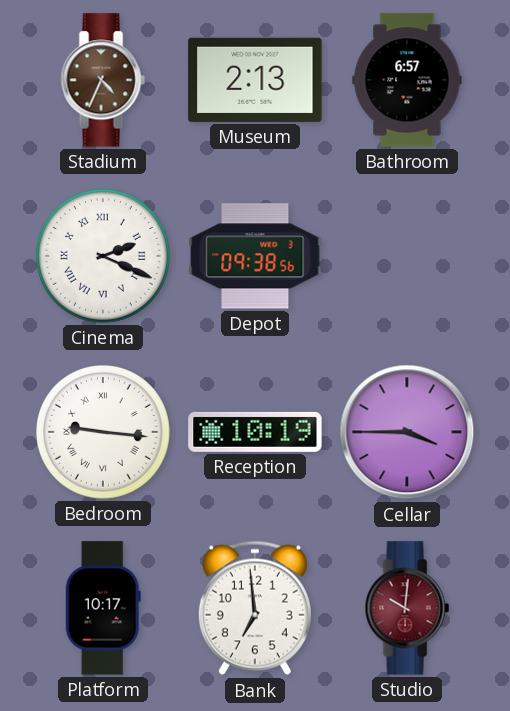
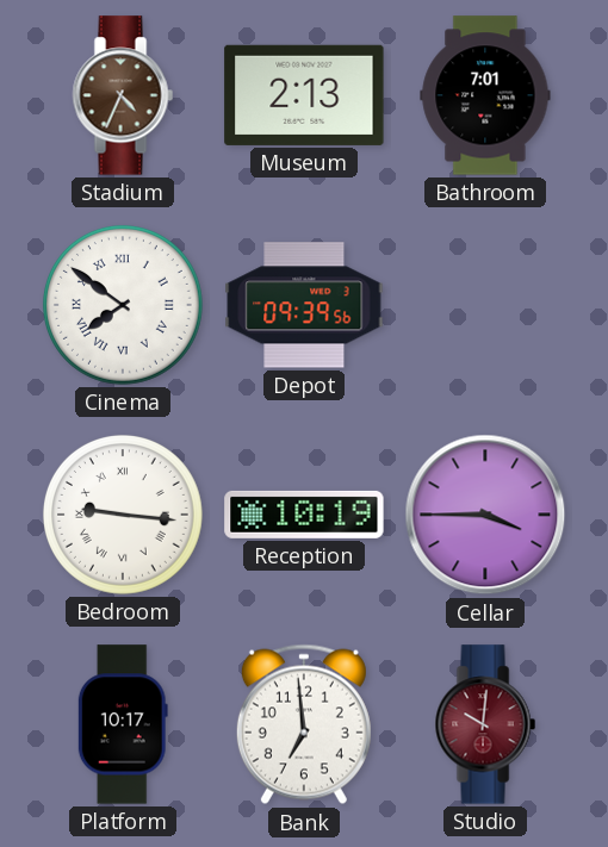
Bathroom: 6:57 -> 7:01 (485, 95)
Cinema: 2:19 -> 7:51 (123, 305)
Depot: 09:38 -> 09:39 (304, 305)
